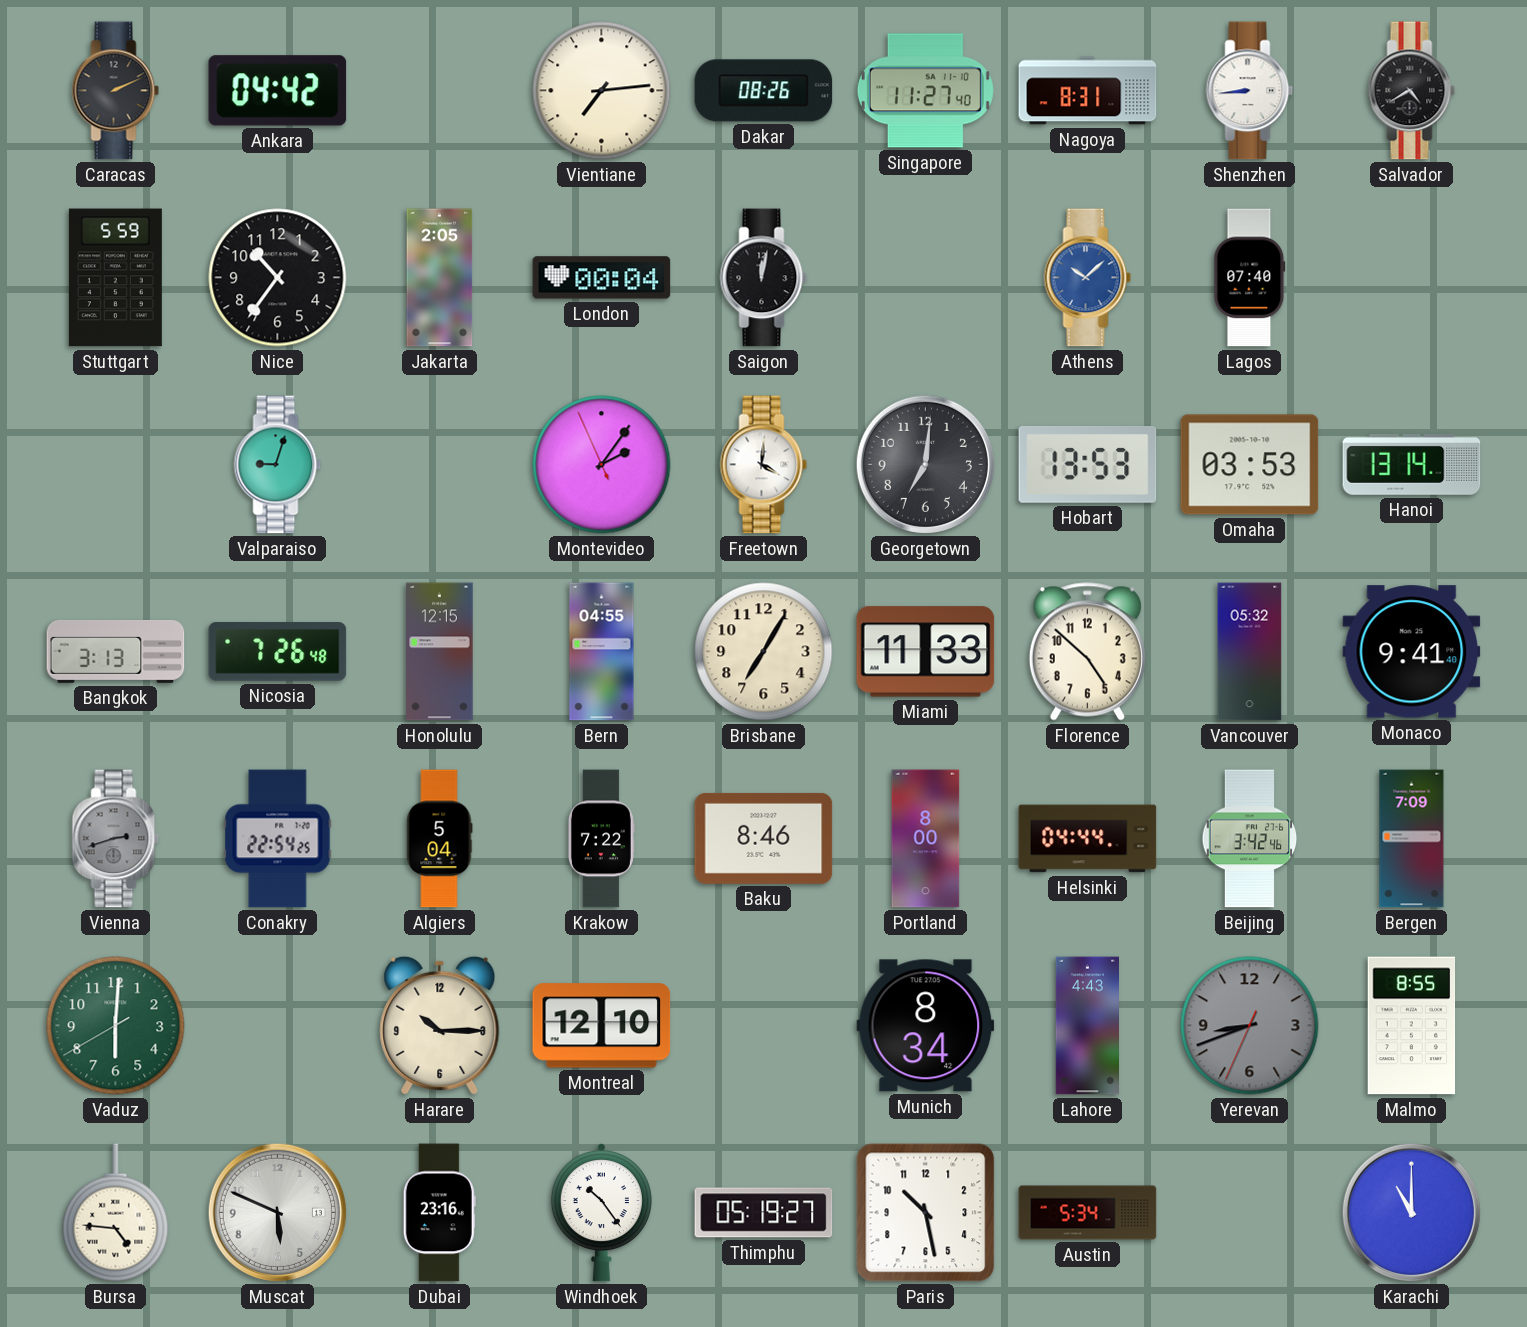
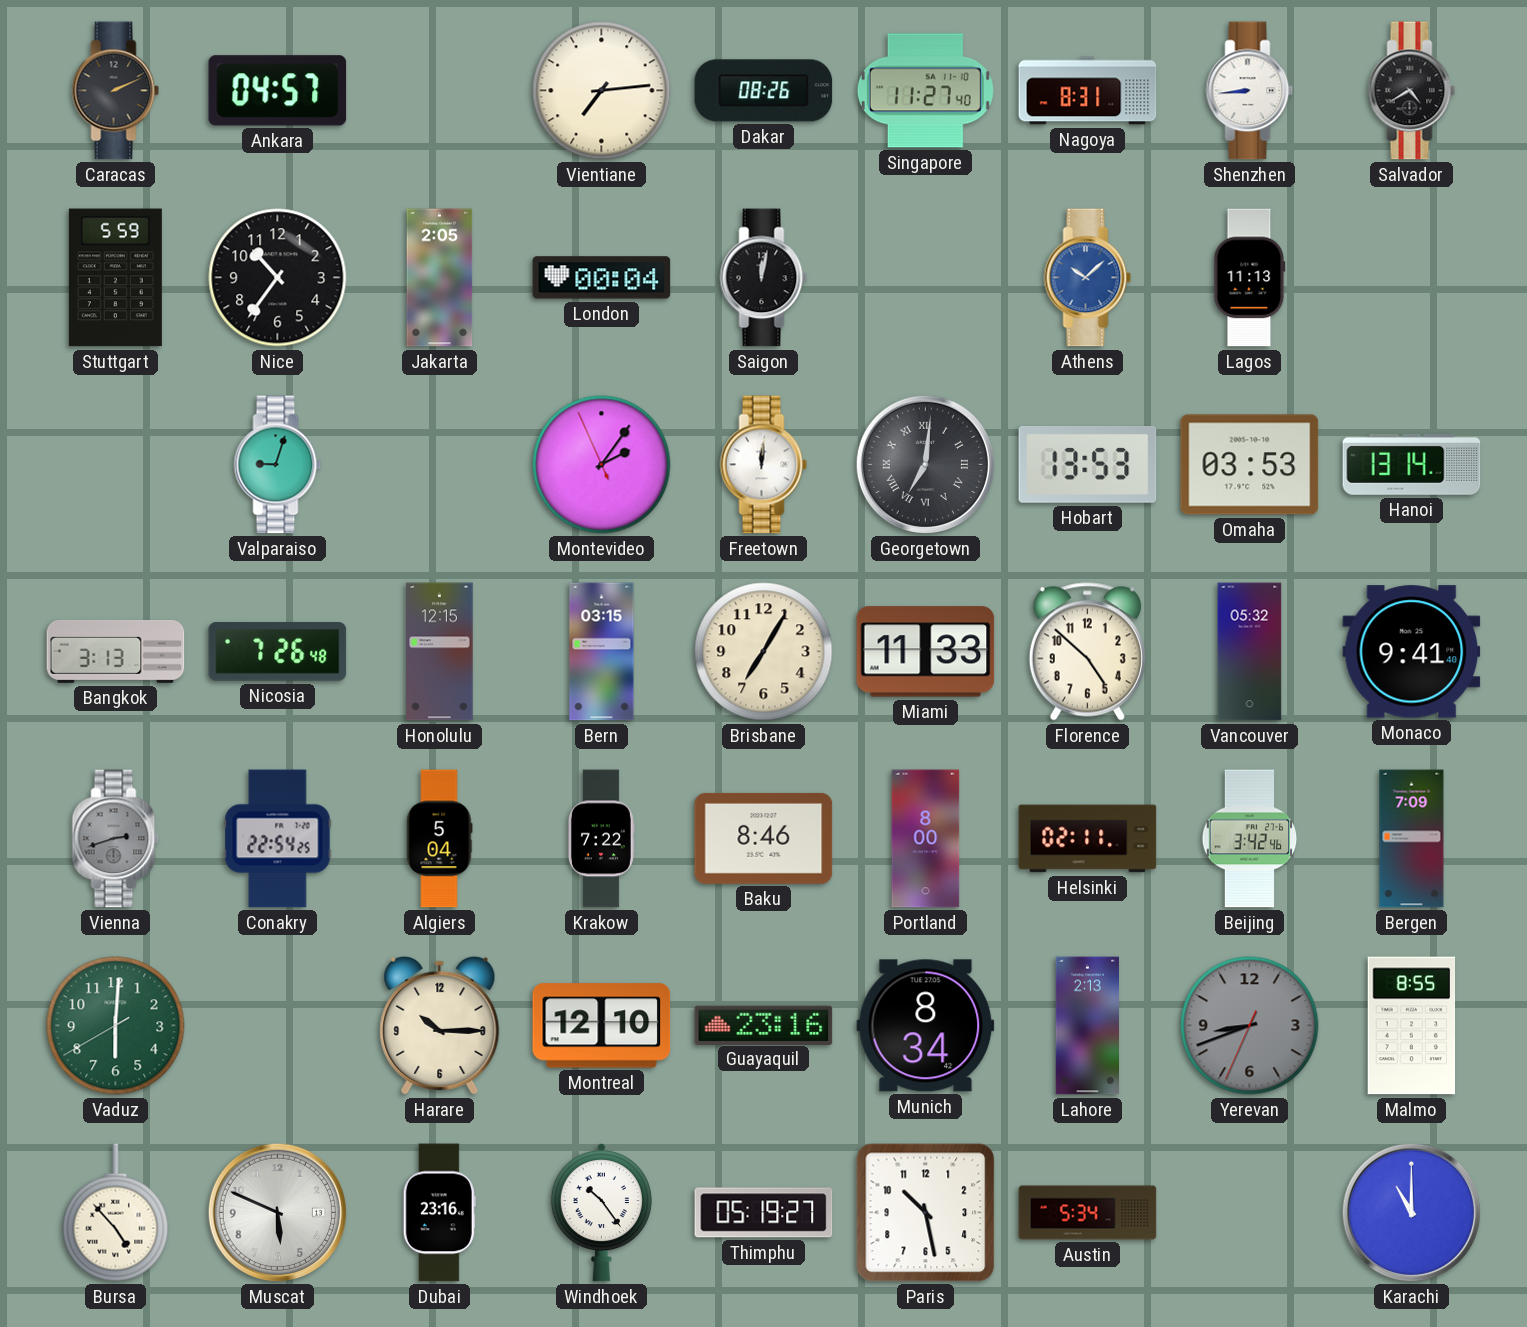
Ankara: 04:42 -> 04:57 (278, 91)
Lagos: 07:40 -> 11:13 (1250, 278)
Freetown: 4:01 -> 12:01 (764, 465)
Georgetown numerals: Arabic -> Roman (925, 464)
Bern: 04:55 -> 03:15 (602, 652)
Helsinki: 04:44 -> 02:11 (1088, 839)
Guayaquil: none -> 23:16 (764, 1025)
Lahore: 4:43 -> 2:13 (1087, 1026)
Bursa: 4:46 -> 4:53 (116, 1213)
